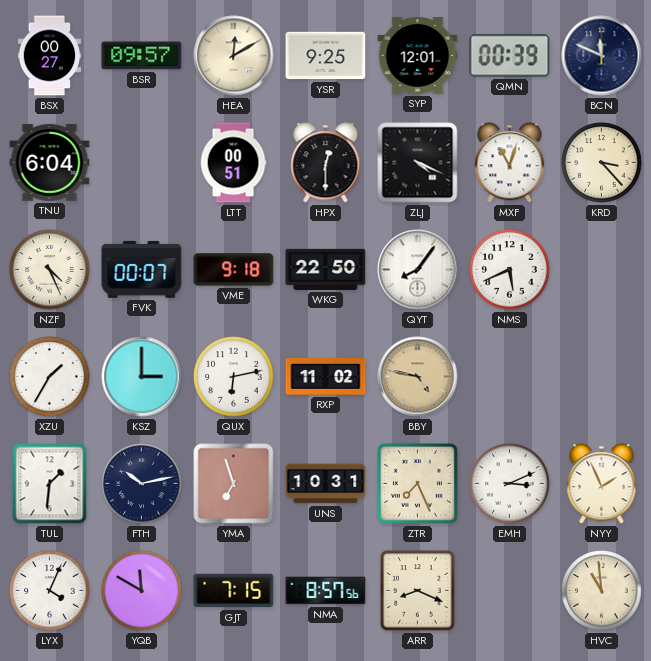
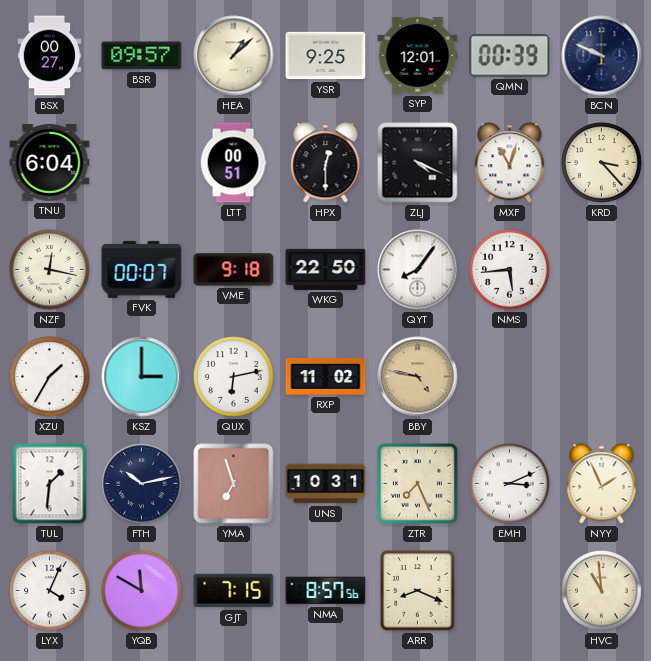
HEA: 12:10 -> 1:08 (234, 56)
BCN: 11:49 -> 9:49 (602, 56)
NZF: 4:26 -> 12:17 (50, 270)
NMS: 5:41 -> 5:44 (510, 270)
